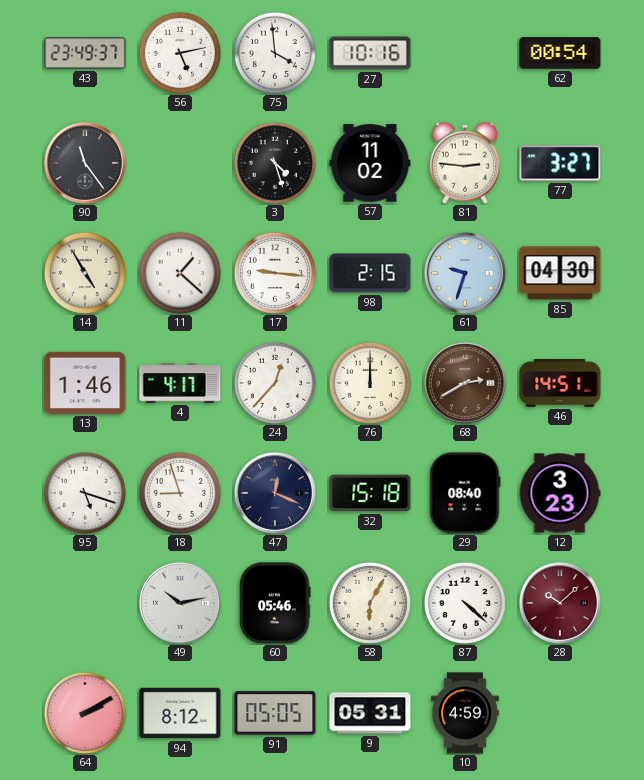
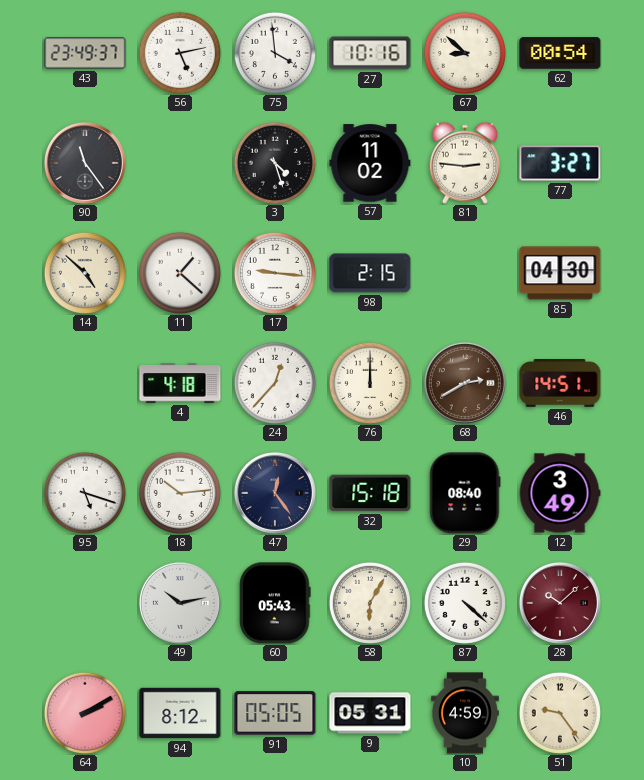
67: none -> 8:52 (465, 53)
14: 4:55 -> 4:52 (85, 273)
61: 9:33 -> none (465, 273)
13: 1:46 -> none (85, 383)
4: 4:17 -> 4:18 (180, 383)
18: 8:57 -> 10:14 (180, 493)
47: 12:19 -> 12:24 (275, 493)
12: 3:23 -> 3:49 (560, 493)
60: 05:46 -> 05:43 (275, 603)
51: none -> 9:24 (560, 713)
